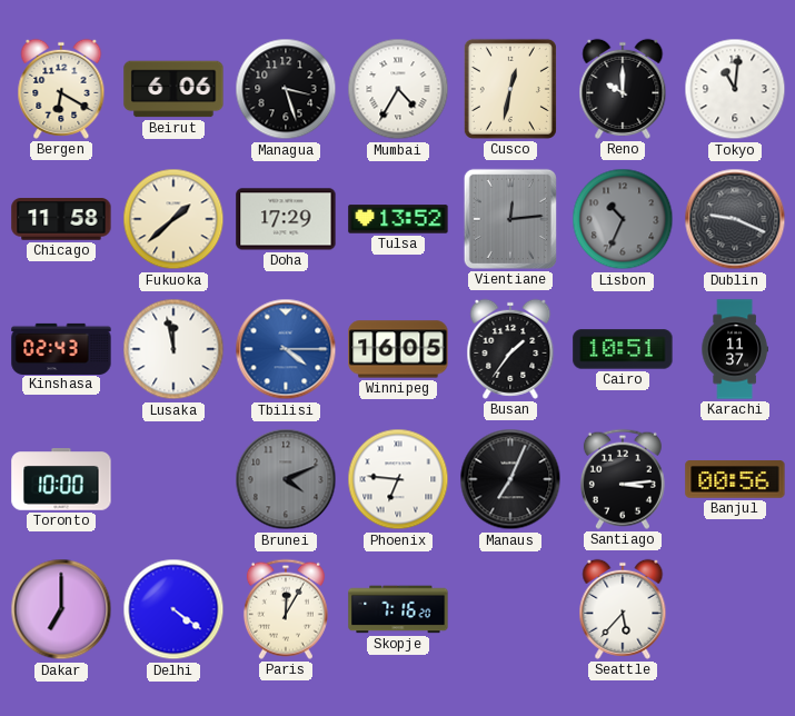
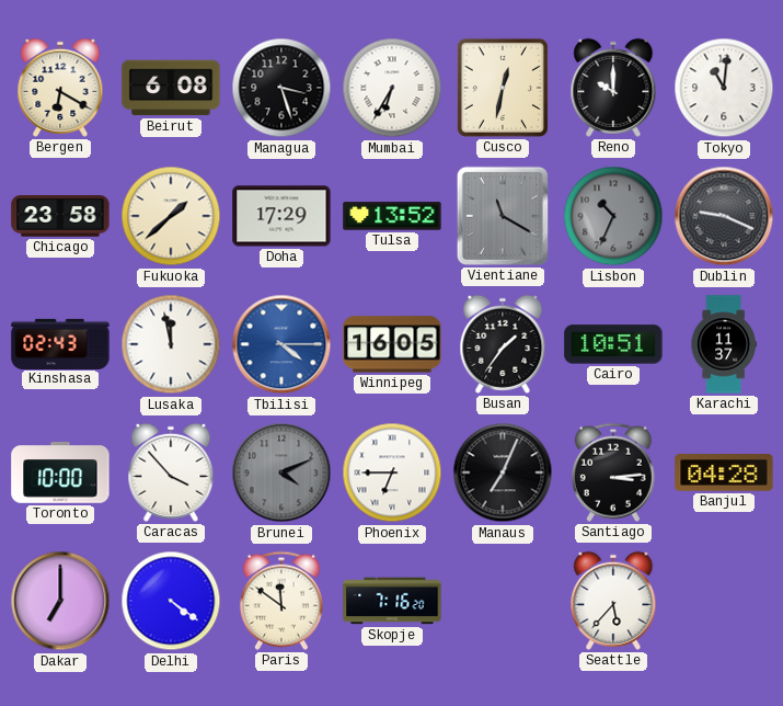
Beirut: 6:06 -> 6:08 (171, 88)
Mumbai: 4:35 -> 6:35 (392, 88)
Chicago: 11:58 -> 23:58 (60, 216)
Vientiane: 12:14 -> 11:20 (503, 216)
Caracas: none -> 3:53 (171, 472)
Phoenix: 6:46 -> 6:45 (392, 472)
Banjul: 00:56 -> 04:28 (724, 472)
Paris: 12:05 -> 11:51 (281, 601)
